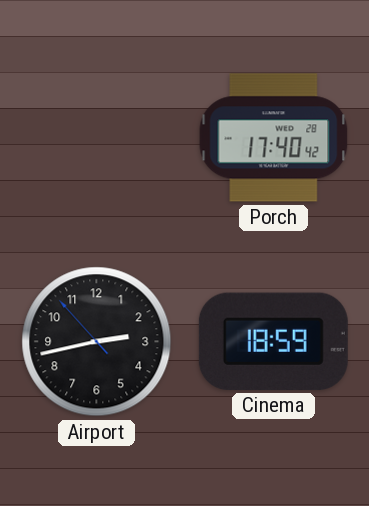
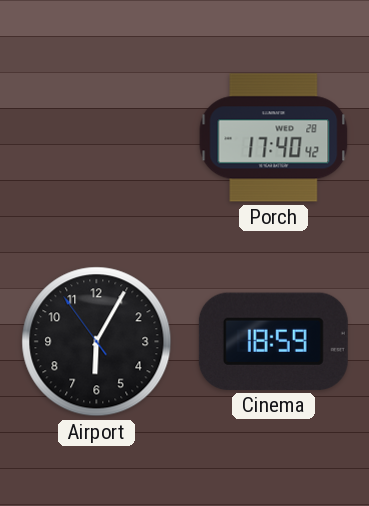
Airport: 2:42 -> 6:04 (97, 342)
